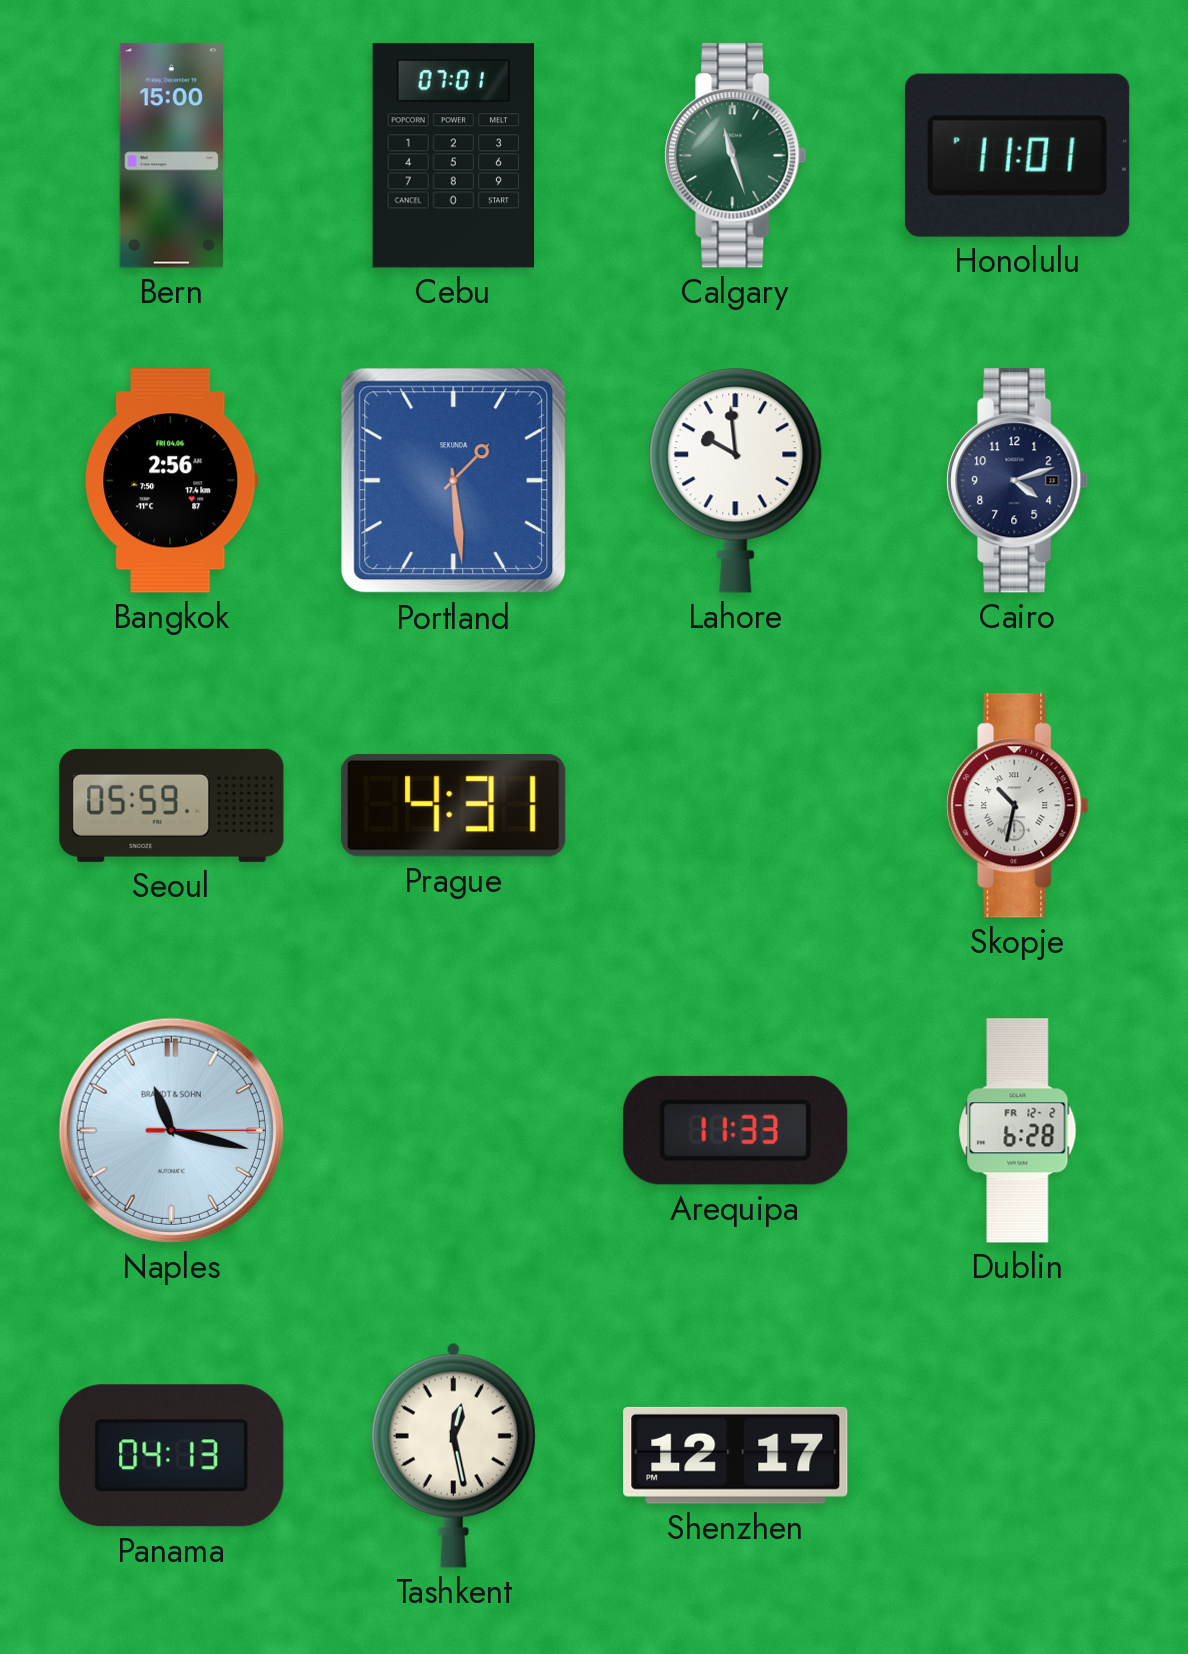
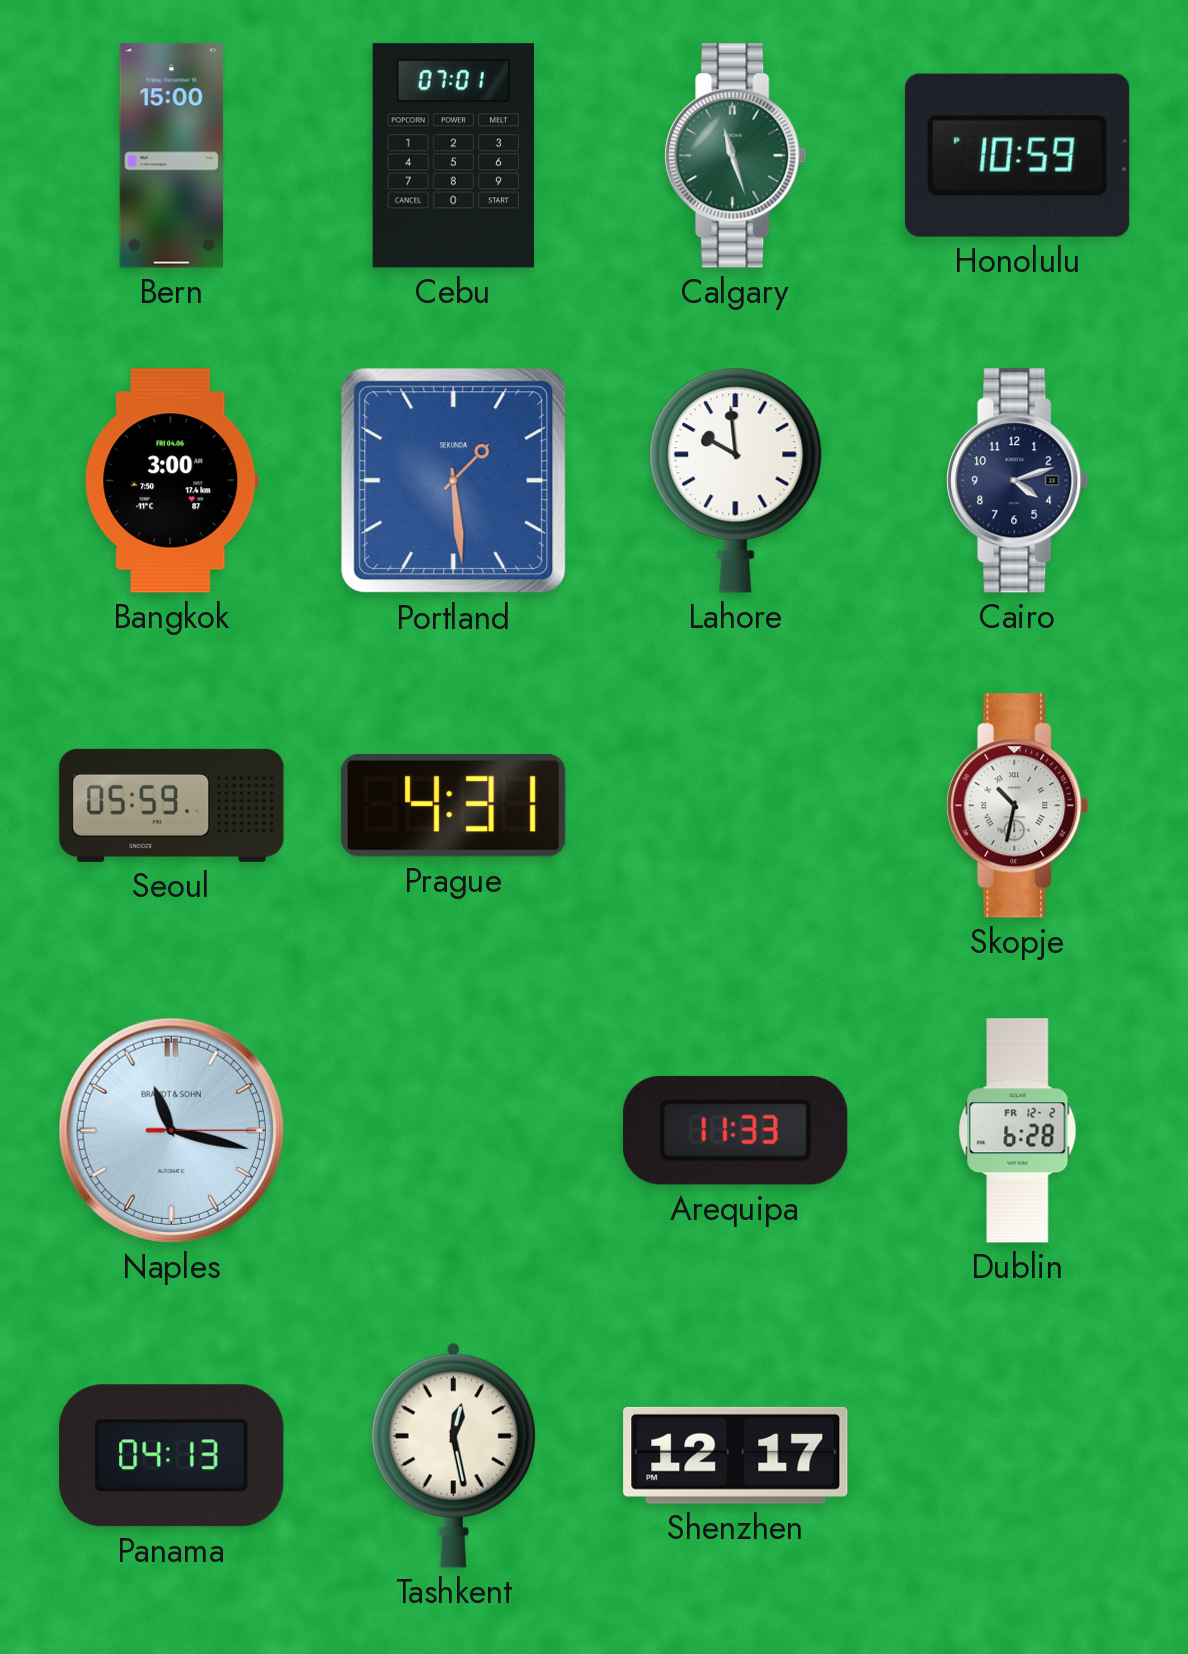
Honolulu: 11:01 -> 10:59 (1017, 155)
Bangkok: 2:56 -> 3:00 (172, 481)
